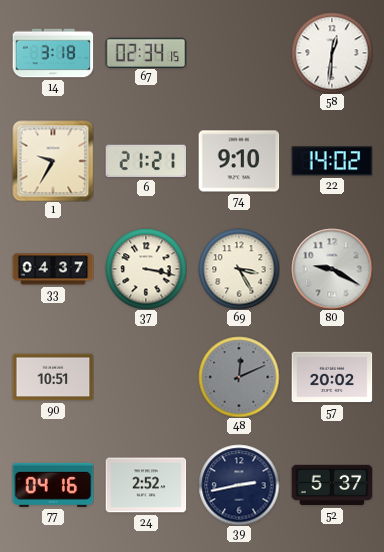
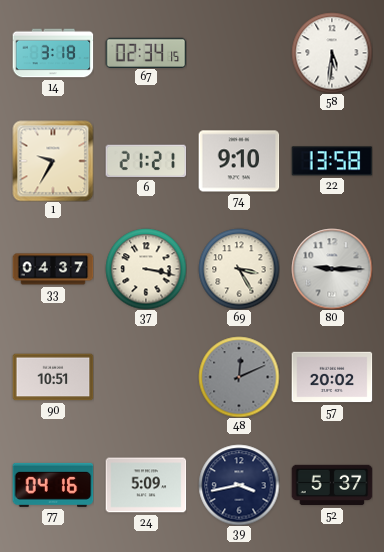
58: 12:31 -> 5:31 (332, 53)
22: 14:02 -> 13:58 (332, 161)
80: 9:20 -> 9:15 (332, 269)
24: 2:52 -> 5:09 (146, 485)
39: 2:43 -> 3:43 (239, 485)
